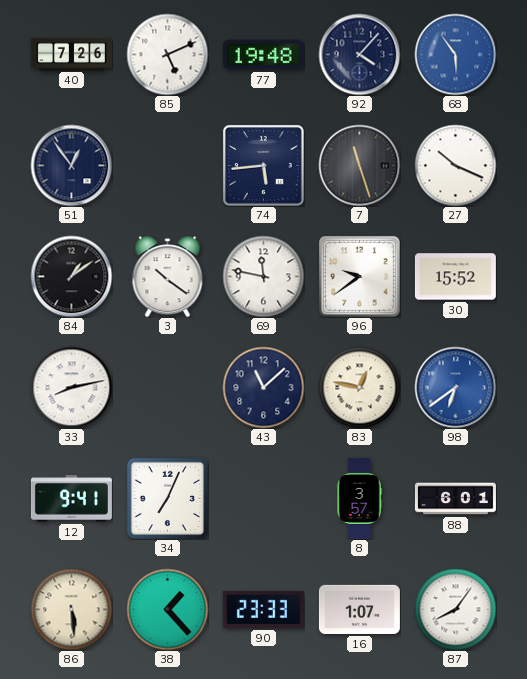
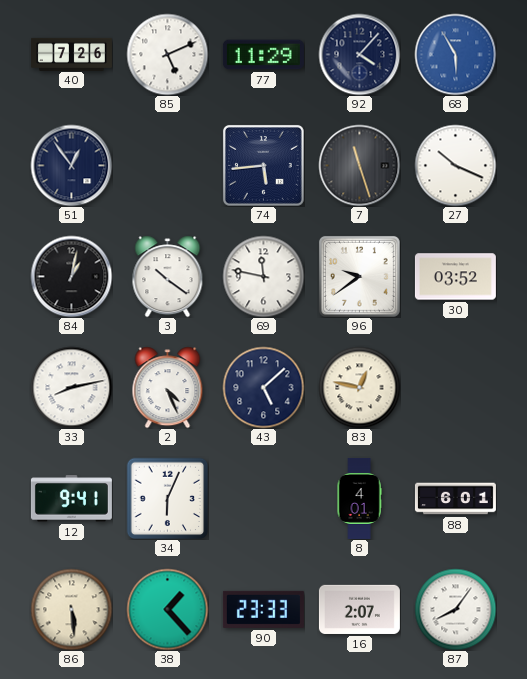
77: 19:48 -> 11:29 (263, 55)
68: 5:54 -> 5:55 (455, 54)
84: 1:09 -> 1:02 (71, 276)
30: 15:52 -> 03:52 (455, 277)
2: none -> 4:26 (168, 387)
43: 11:08 -> 5:08 (263, 387)
98: 6:39 -> none (455, 387)
34: 7:04 -> 6:04 (167, 498)
8: 3:57 -> 4:01 (359, 498)
16: 1:07 -> 2:07 (359, 609)
